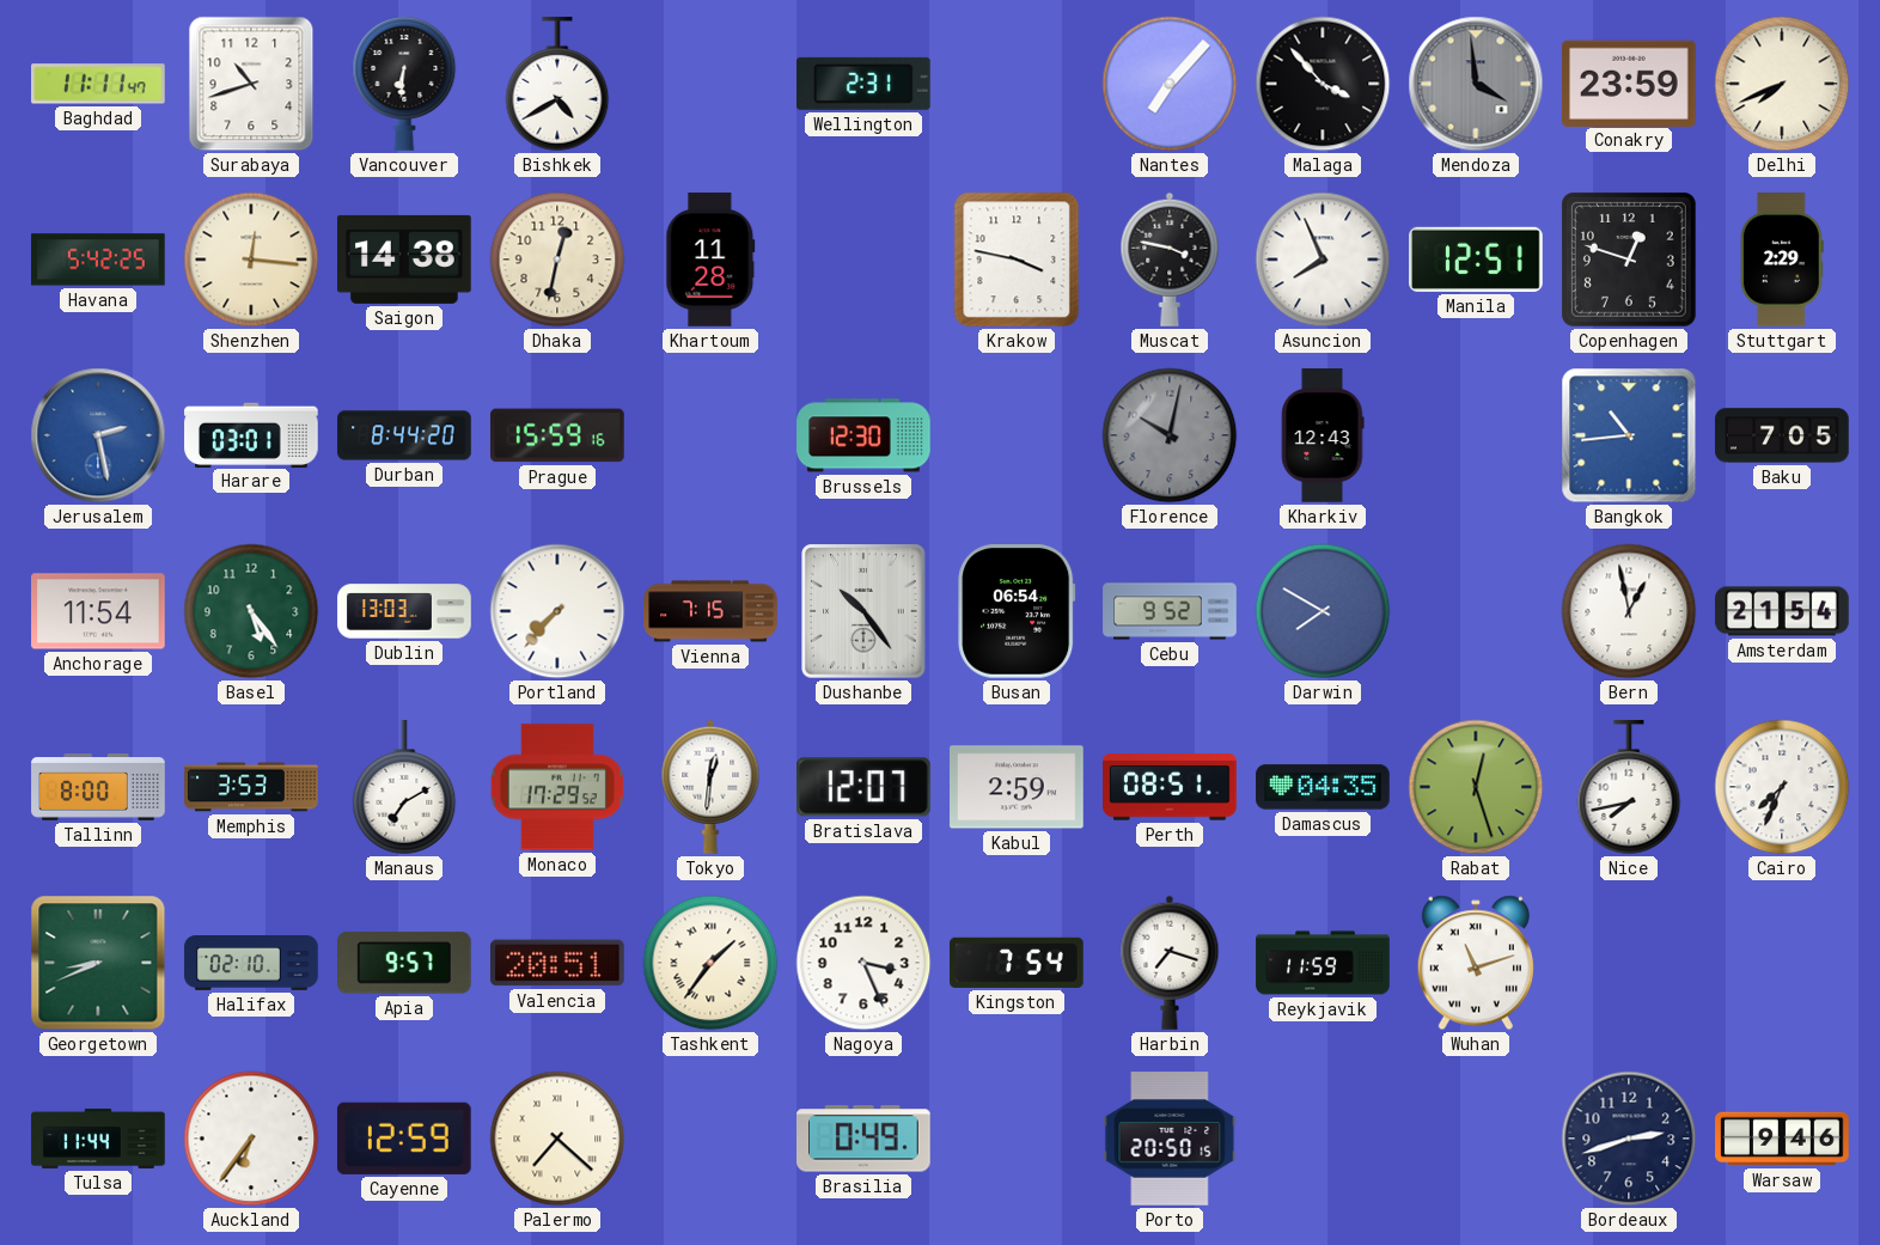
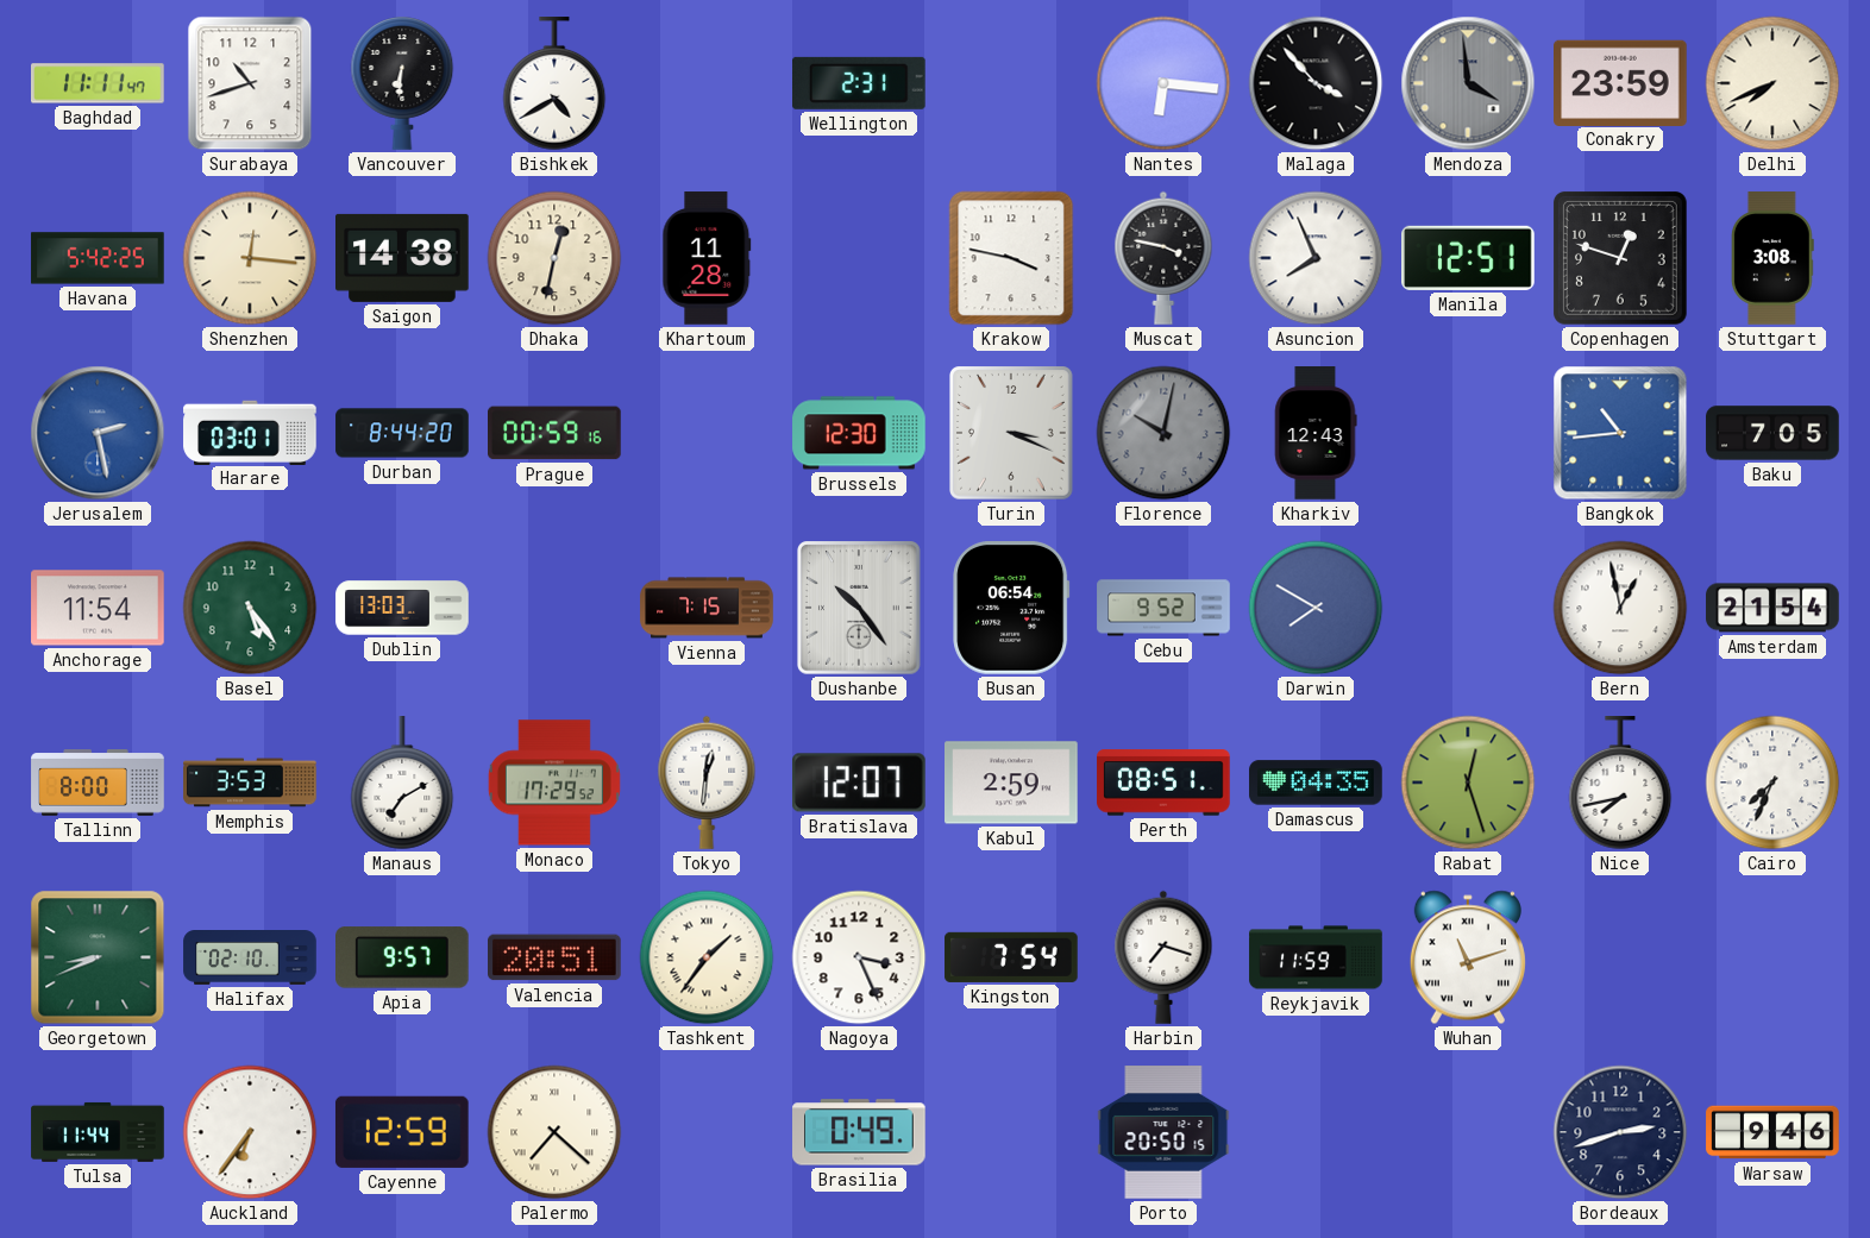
Nantes: 7:07 -> 6:16 (1163, 83)
Stuttgart: 2:29 -> 3:08 (1772, 258)
Prague: 15:59 -> 00:59 (556, 433)
Turin: none -> 3:19 (1011, 433)
Portland: 7:37 -> none (557, 611)
